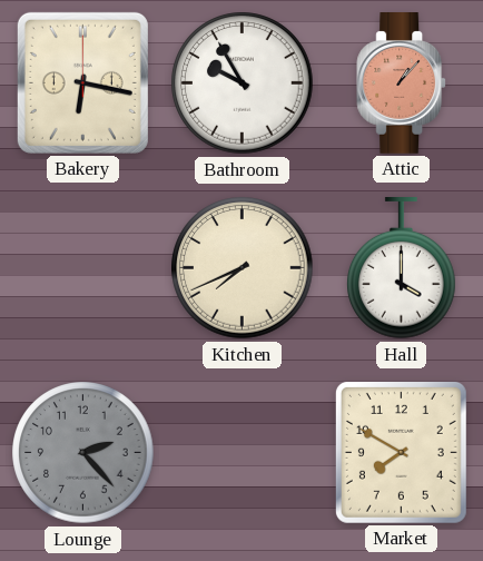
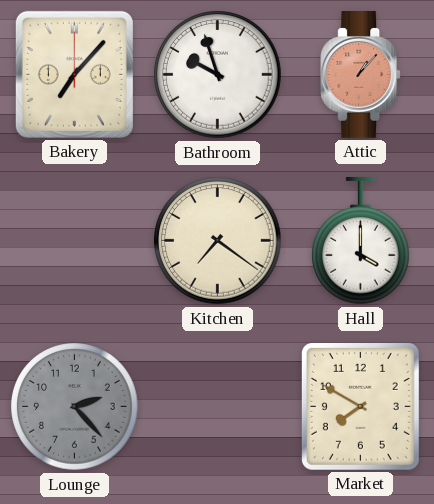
Bakery: 6:17 -> 7:07 (74, 74)
Bathroom: 9:55 -> 9:57 (218, 75)
Kitchen: 7:41 -> 7:21 (218, 241)
